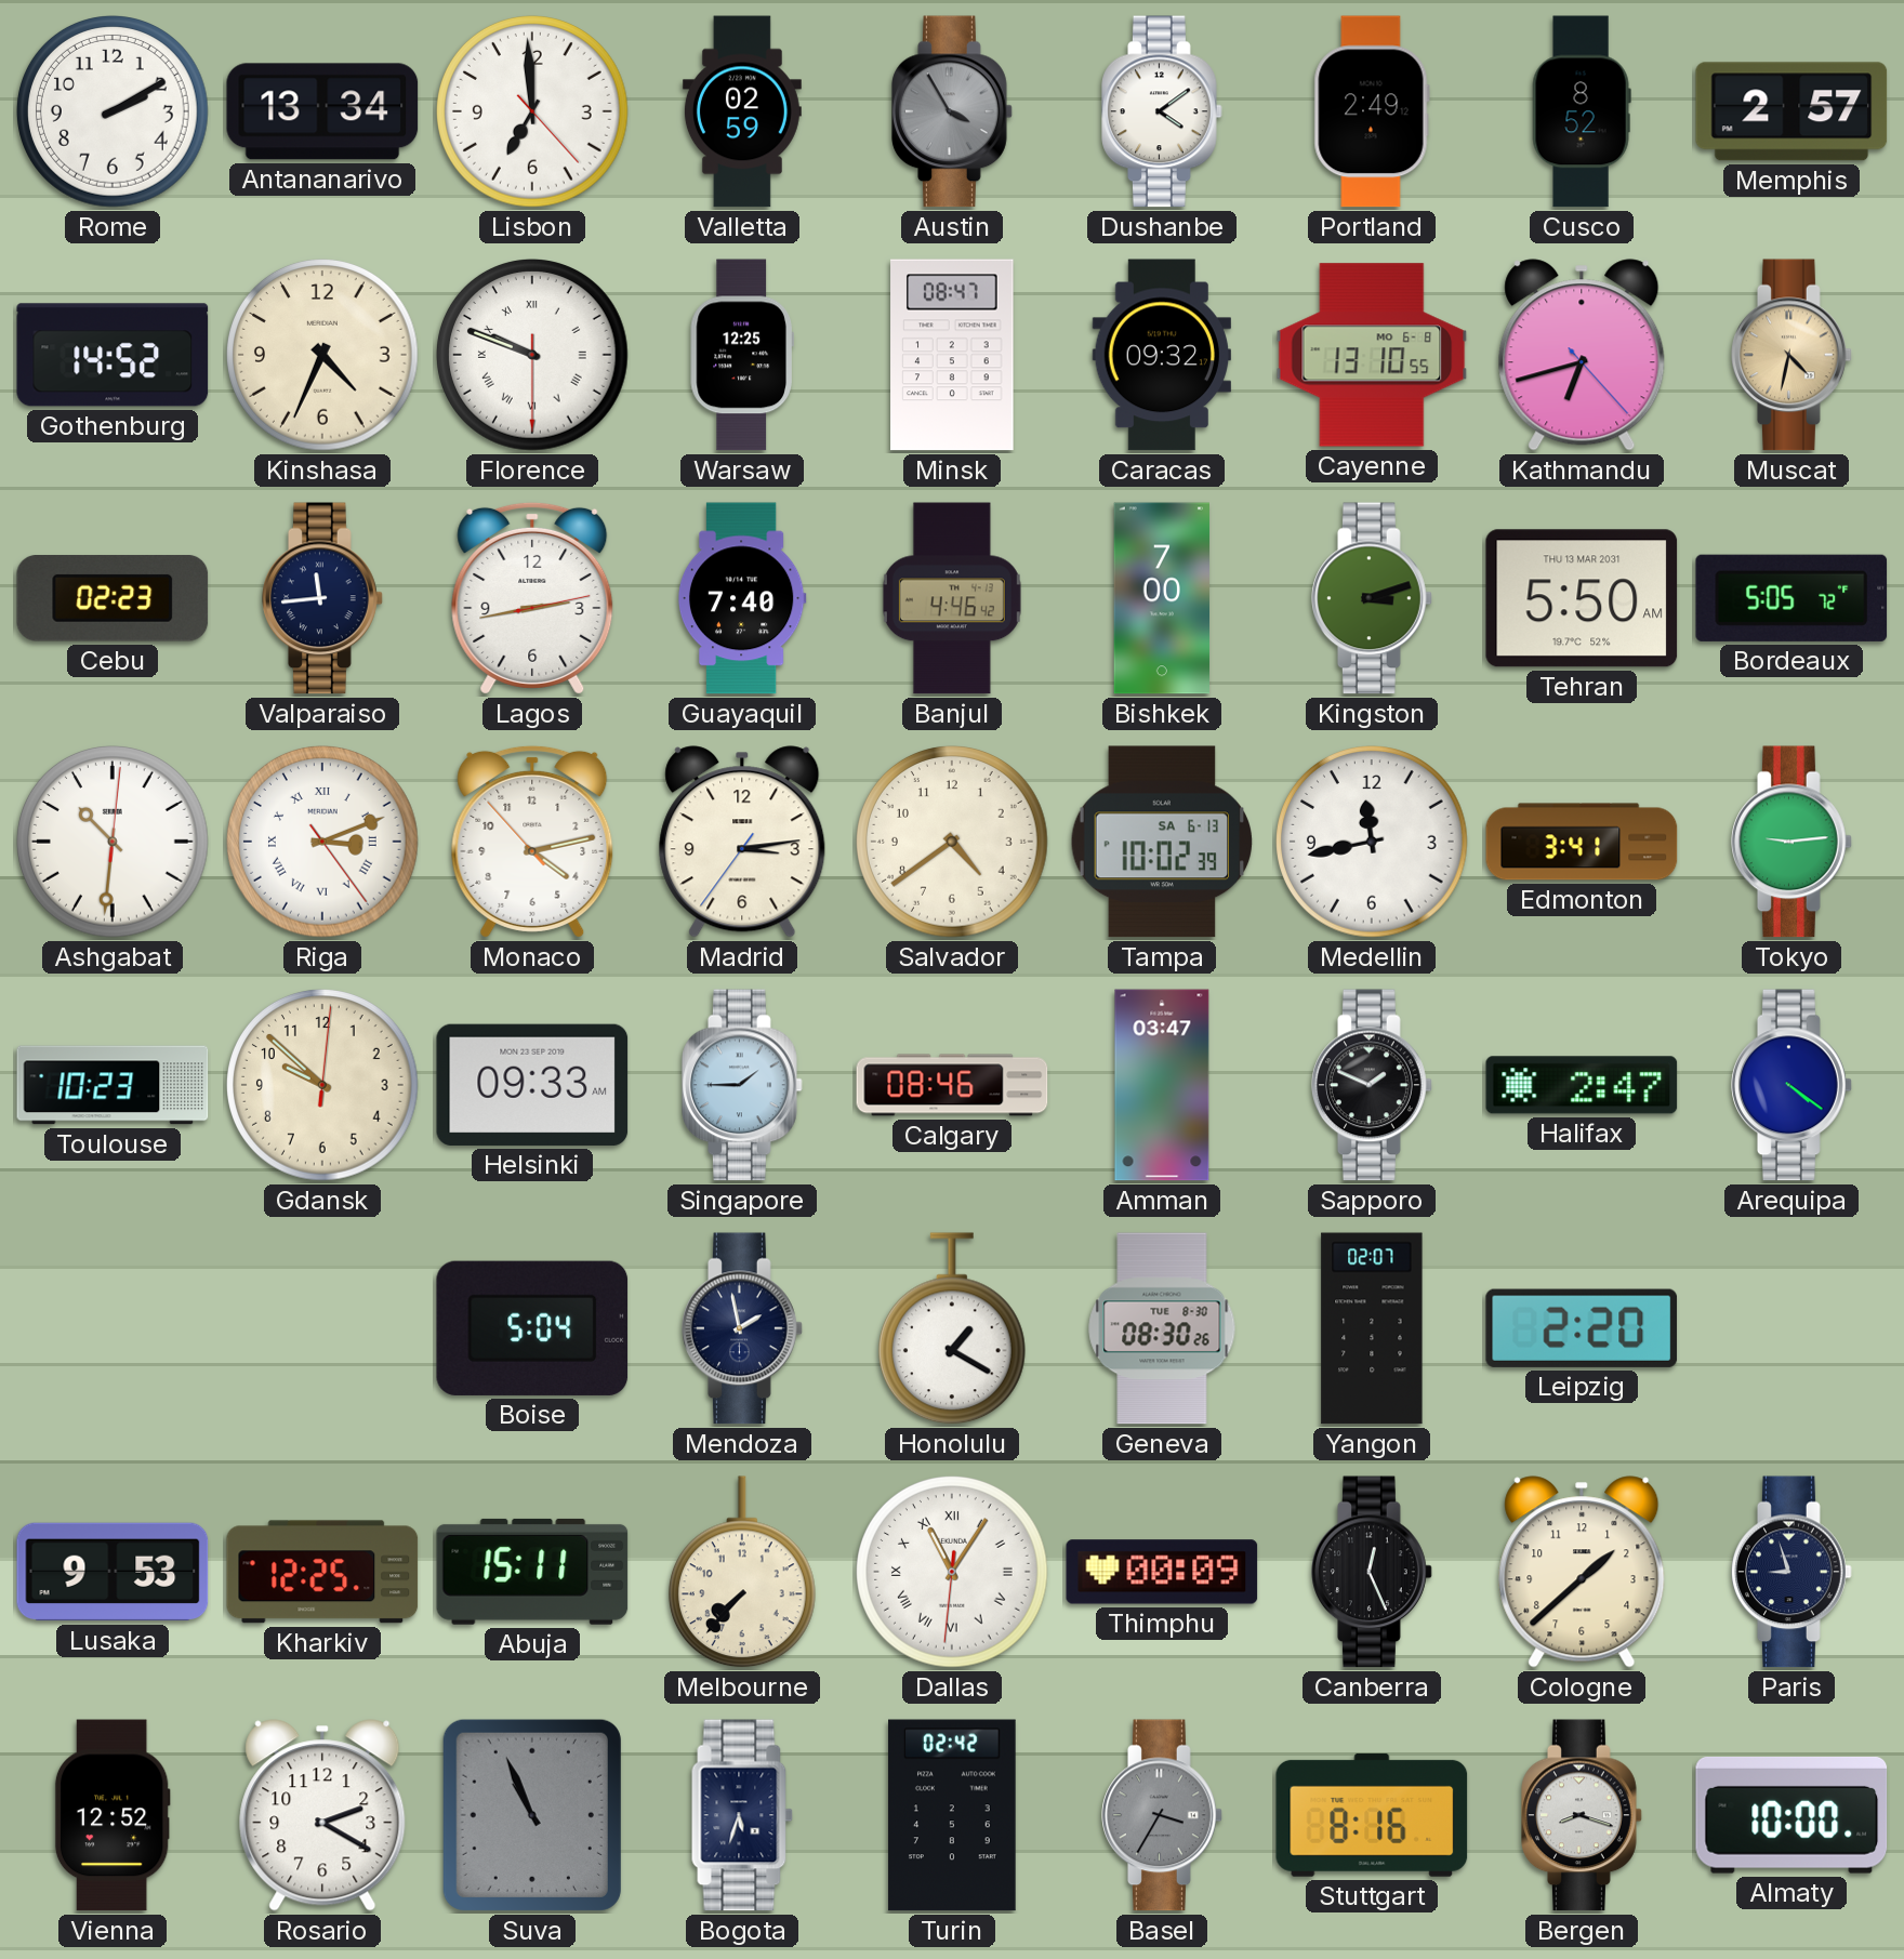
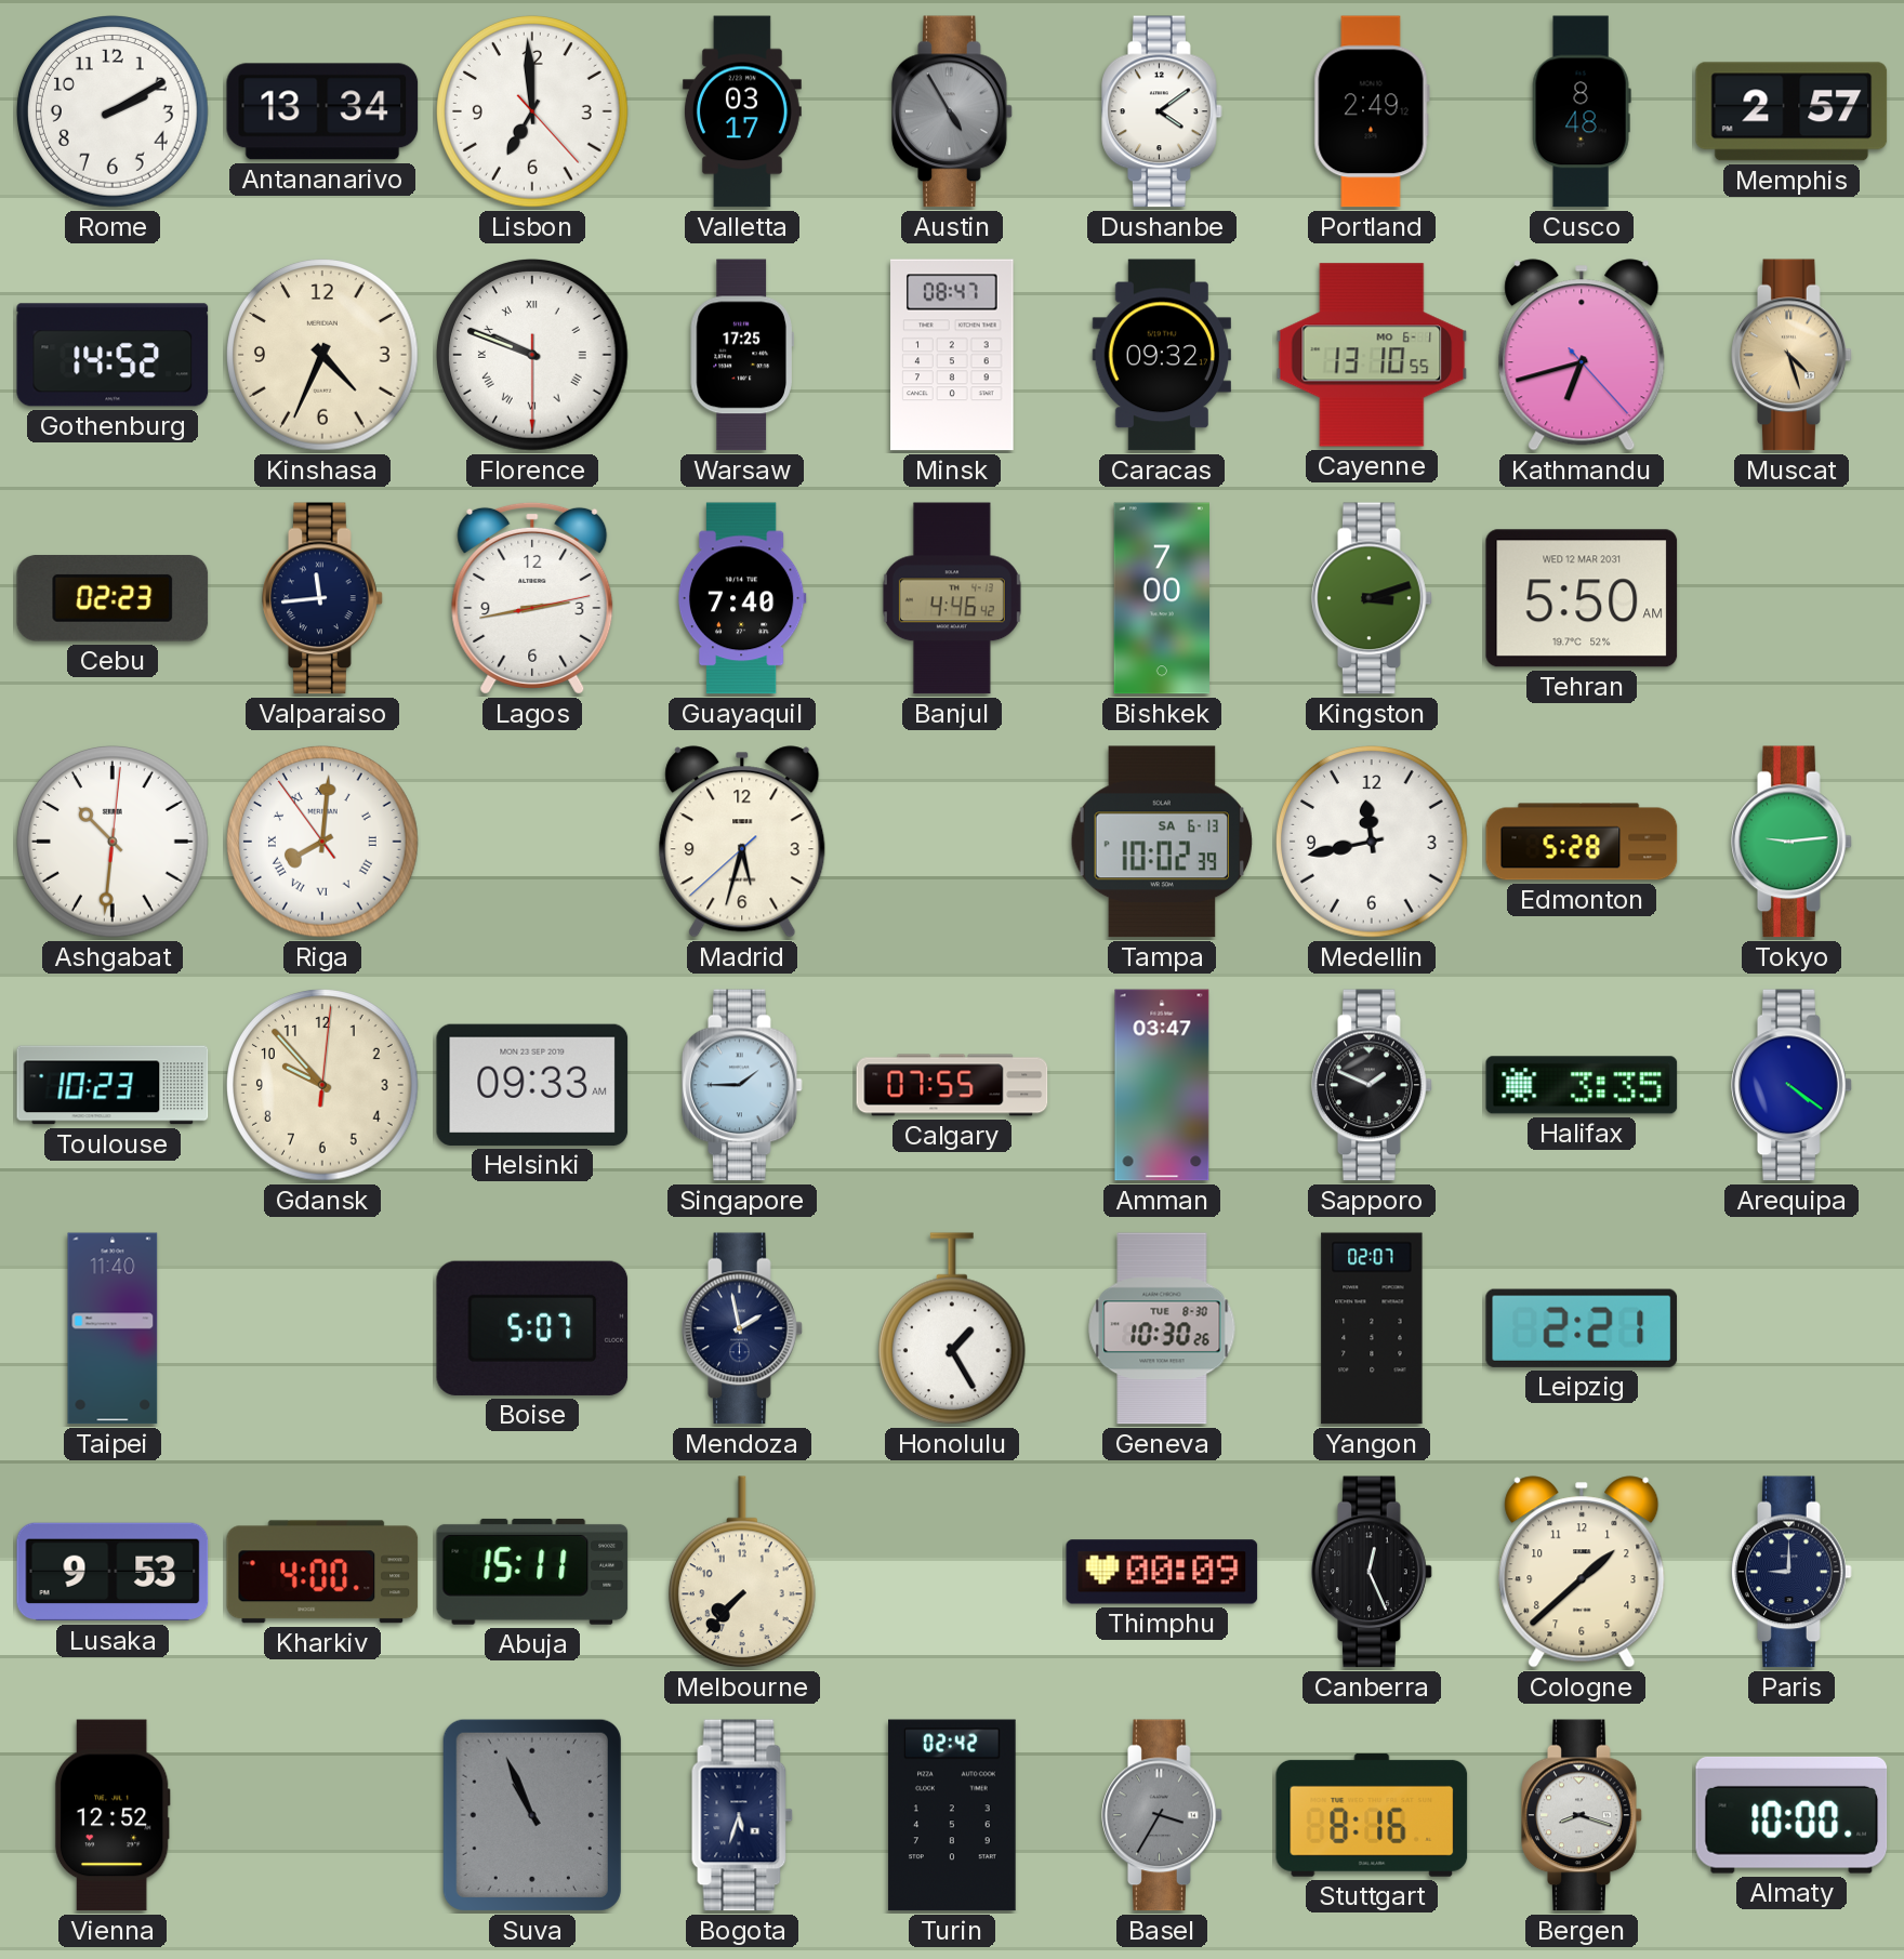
Valletta: 02:59 -> 03:17 (742, 111)
Austin: 3:55 -> 4:55 (952, 111)
Cusco: 8:52 -> 8:48 (1582, 111)
Warsaw: 12:25 -> 17:25 (742, 355)
Cayenne date: MO 6-8 -> MO 6-1 (1372, 355)
Muscat: 4:32 -> 4:27 (1791, 355)
Tehran date: THU 13 MAR 2031 -> WED 12 MAR 2031 (1582, 598)
Bordeaux: 5:05 -> none (1791, 598)
Riga: 3:11 -> 8:00 (323, 843)
Monaco: 4:12 -> none (532, 842)
Madrid: 3:13 -> 5:32 (742, 842)
Salvador: 4:39 -> none (953, 843)
Edmonton: 3:41 -> 5:28 (1582, 842)
Gdansk: 9:52 -> 9:53 (323, 1086)
Calgary: 08:46 -> 07:55 (952, 1085)
Halifax: 2:47 -> 3:35 (1582, 1085)
Taipei: none -> 11:40 (113, 1328)
Boise: 5:04 -> 5:07 (532, 1328)
Honolulu: 1:20 -> 1:25 (952, 1328)
Geneva: 08:30 -> 10:30 (1162, 1328)
Leipzig: 2:20 -> 2:21 (1582, 1328)
Kharkiv: 12:25 -> 4:00 (322, 1572)
Dallas: 11:05 -> none (953, 1573)
Paris: 8:57 -> 9:00 (1791, 1572)
Rosario: 2:20 -> none (322, 1815)
